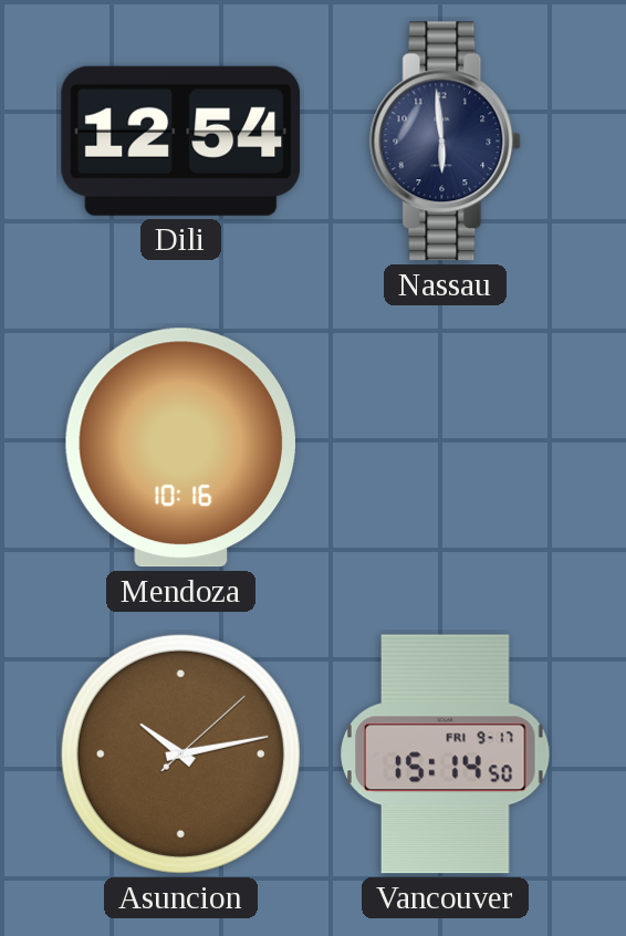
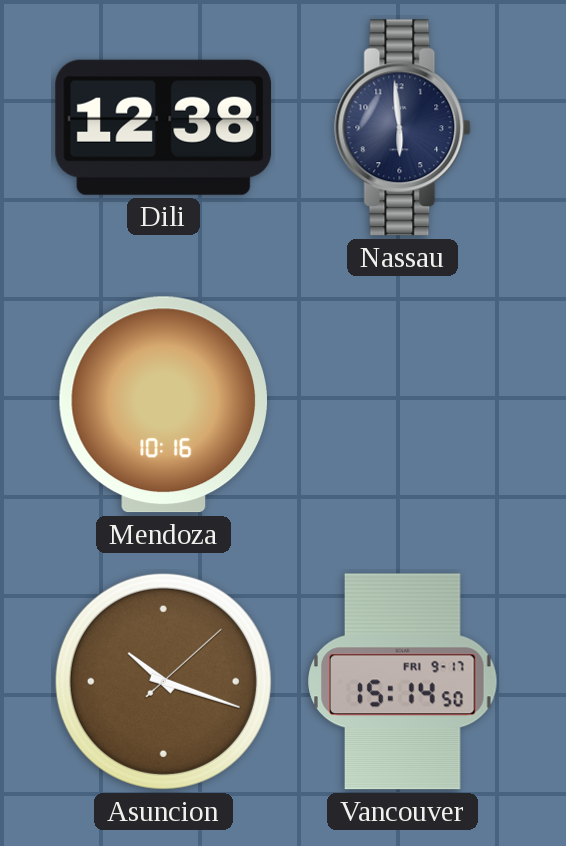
Dili: 12:54 -> 12:38 (164, 127)
Asuncion: 10:13 -> 10:18 (163, 681)
